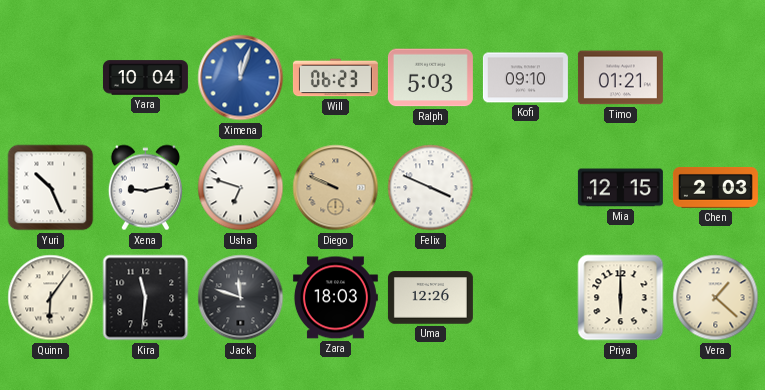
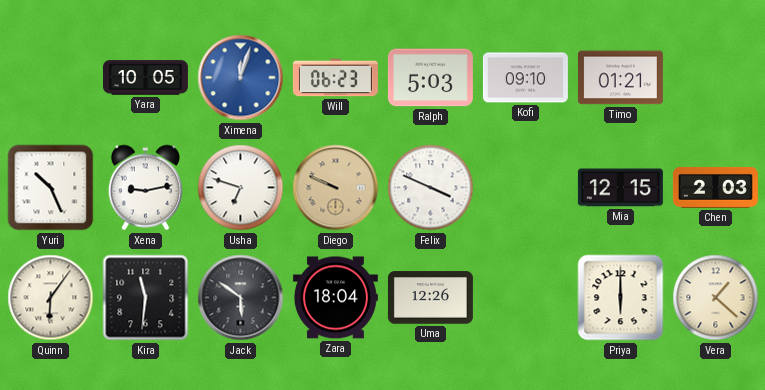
Yara: 10:04 -> 10:05 (145, 78)
Jack: 11:48 -> 5:51 (241, 298)
Zara: 18:03 -> 18:04 (335, 298)
